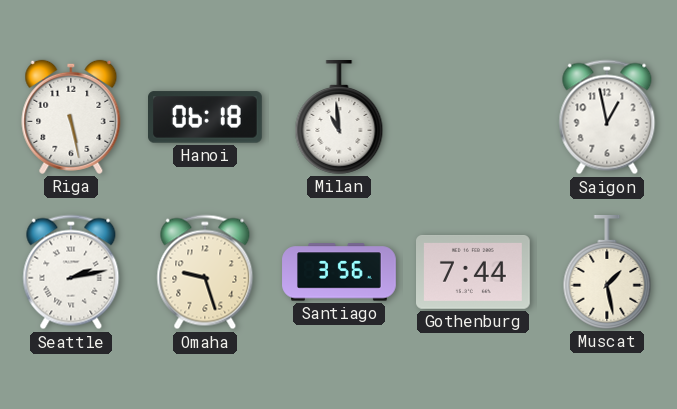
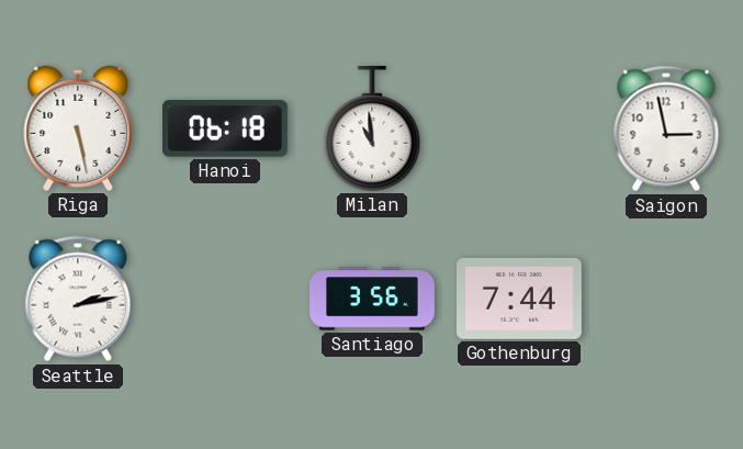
Saigon: 12:58 -> 2:58 (666, 128)
Omaha: 9:27 -> none (205, 272)
Muscat: 1:28 -> none (607, 273)
